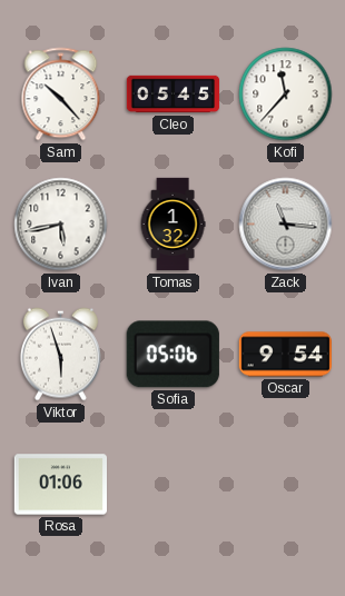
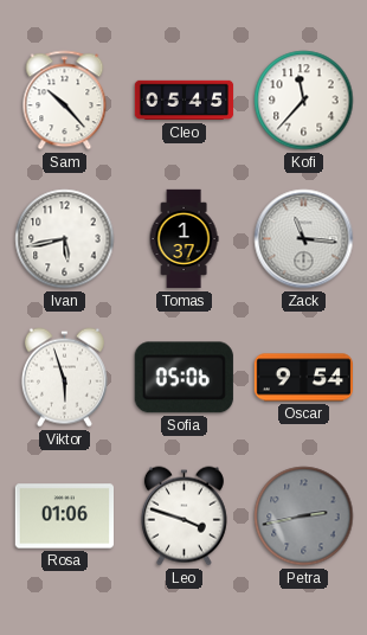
Tomas: 1:32 -> 1:37 (183, 239)
Leo: none -> 3:48 (183, 517)
Petra: none -> 2:43 (304, 517)
